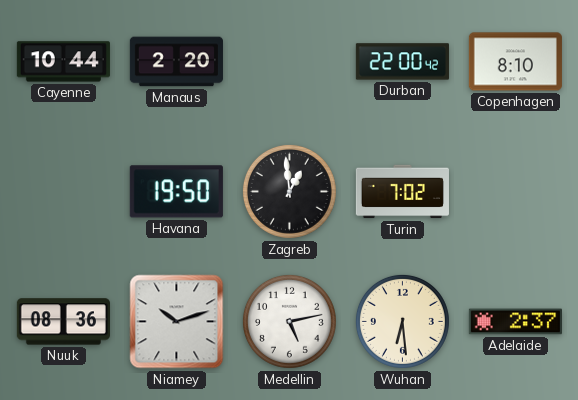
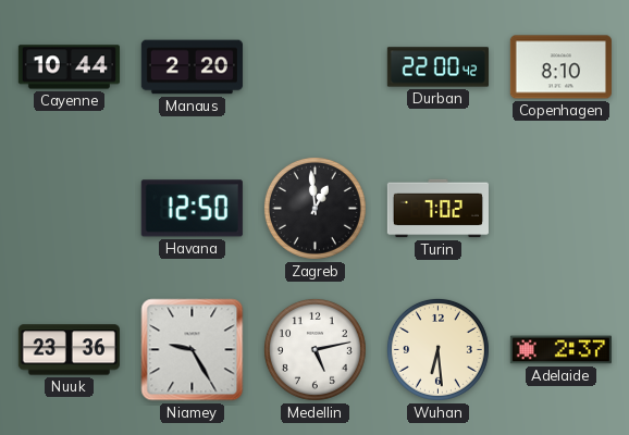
Havana: 19:50 -> 12:50 (192, 209)
Nuuk: 08:36 -> 23:36 (69, 350)
Niamey: 10:12 -> 9:25 (193, 350)
